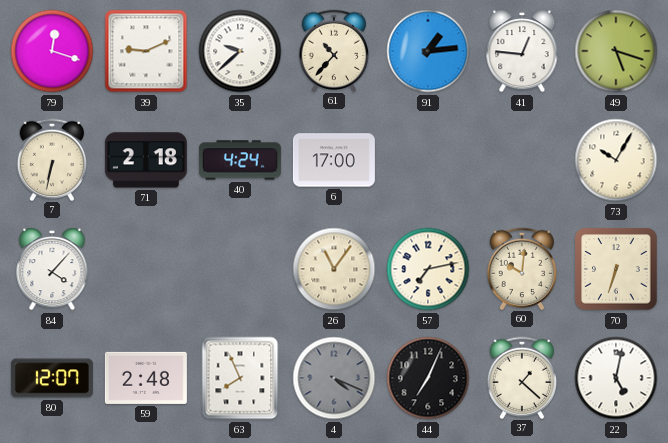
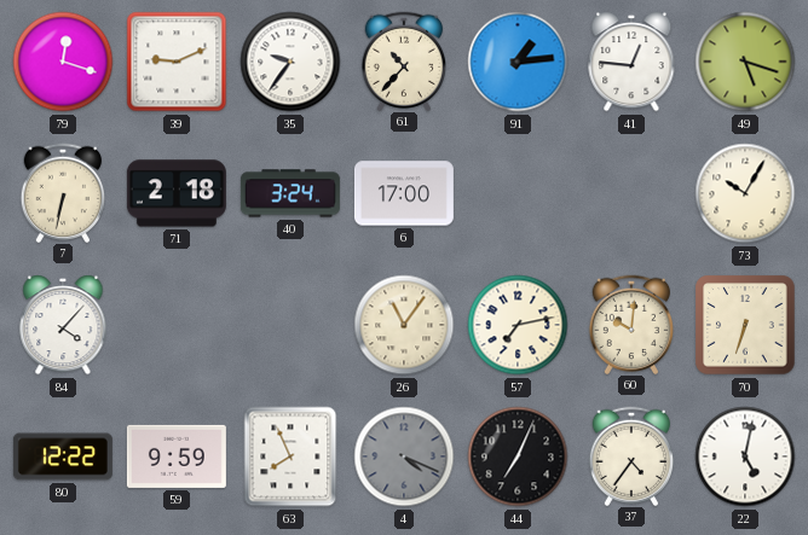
35: 9:38 -> 9:36 (290, 62)
40: 4:24 -> 3:24 (290, 193)
80: 12:07 -> 12:22 (63, 457)
59: 2:48 -> 9:59 (177, 457)
37: 1:22 -> 4:36 (631, 455)
